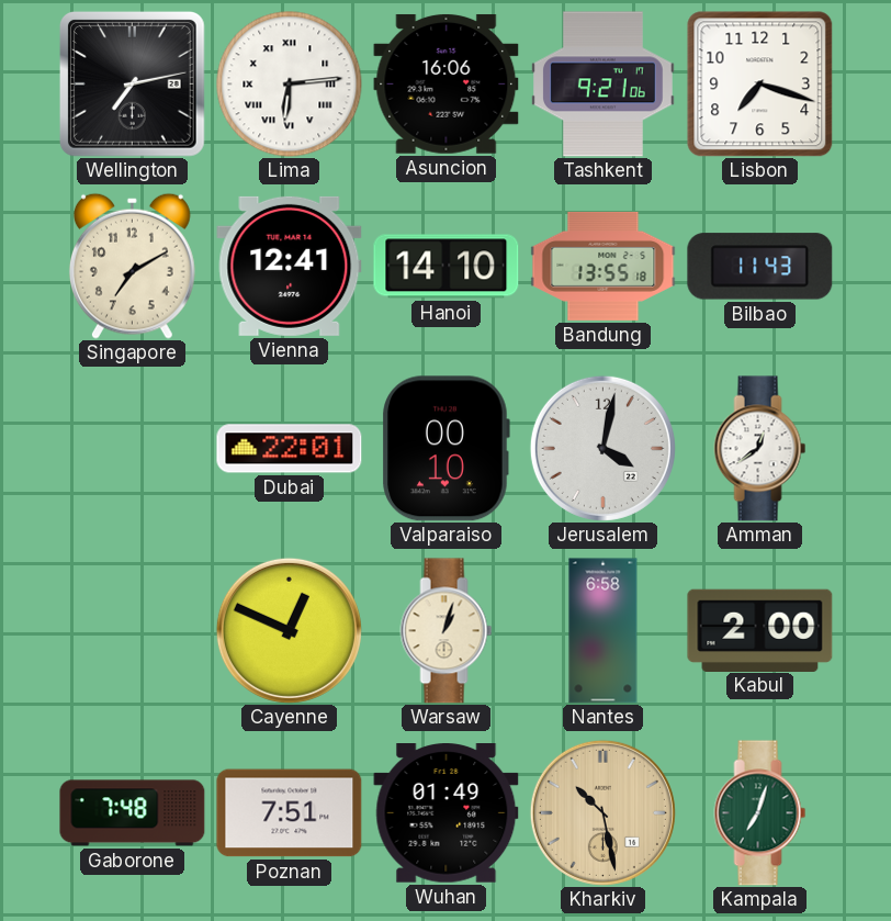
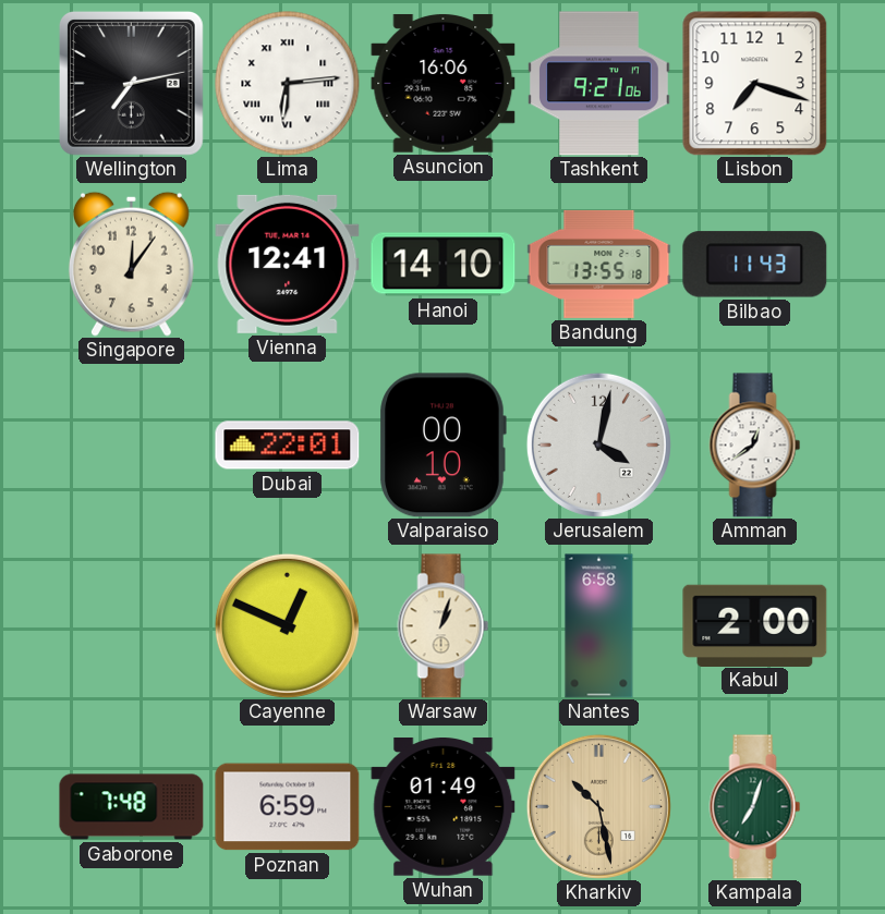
Singapore: 7:10 -> 12:06 (131, 264)
Poznan: 7:51 -> 6:59 (288, 807)
